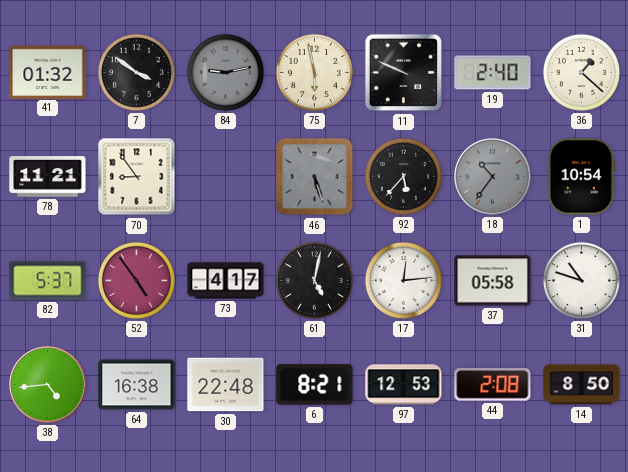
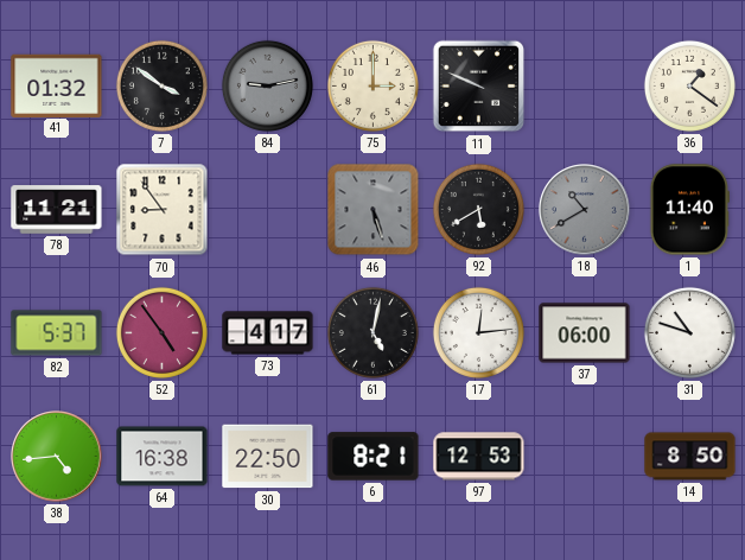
75: 5:58 -> 3:00 (372, 85)
19: 2:40 -> none (493, 73)
36: 1:22 -> 1:21 (689, 85)
92: 5:37 -> 5:40 (478, 209)
18: 10:36 -> 10:40 (585, 210)
1: 10:54 -> 11:40 (689, 210)
37: 05:58 -> 06:00 (585, 333)
30: 22:48 -> 22:50 (268, 457)
44: 2:08 -> none (493, 385)
